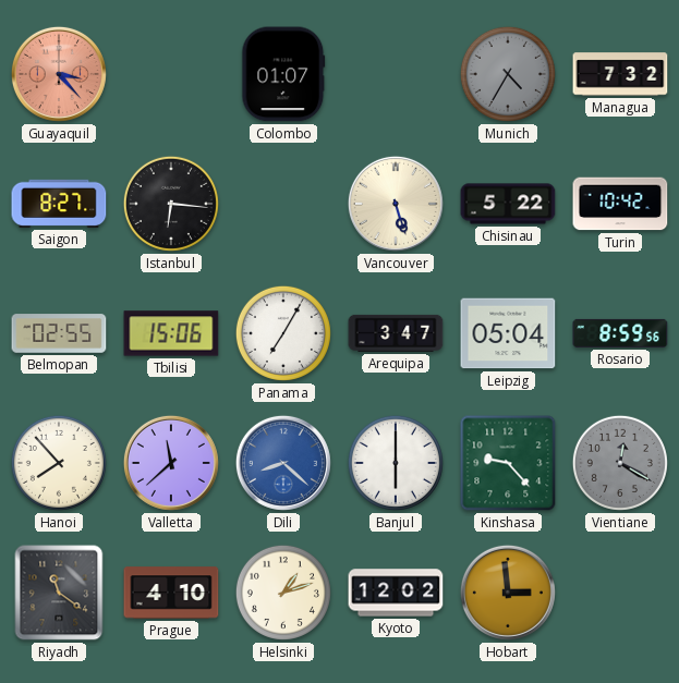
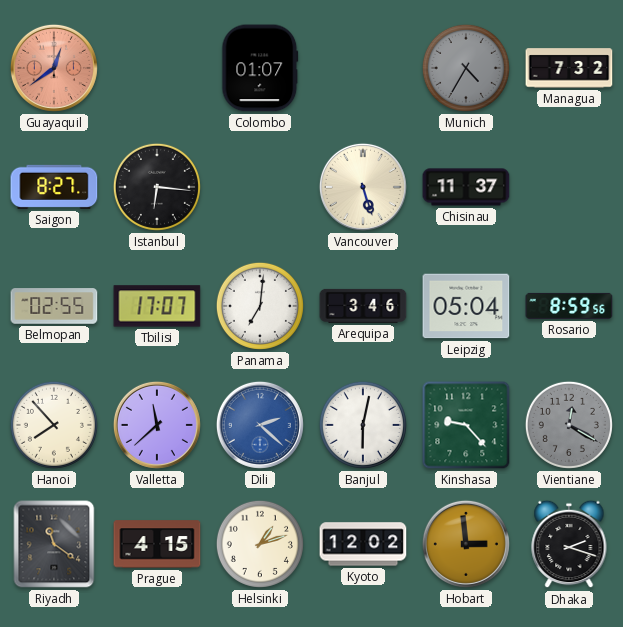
Guayaquil: 3:23 -> 12:39 (54, 68)
Chisinau: 5:22 -> 11:37 (466, 187)
Turin: 10:42 -> none (620, 204)
Tbilisi: 15:06 -> 17:07 (157, 306)
Panama: 7:05 -> 7:01 (260, 306)
Arequipa: 3:47 -> 3:46 (363, 306)
Dili: 8:22 -> 2:22 (260, 425)
Banjul: 6:00 -> 6:02 (363, 425)
Prague: 4:10 -> 4:15 (157, 544)
Dhaka: none -> 2:18 (569, 544)
